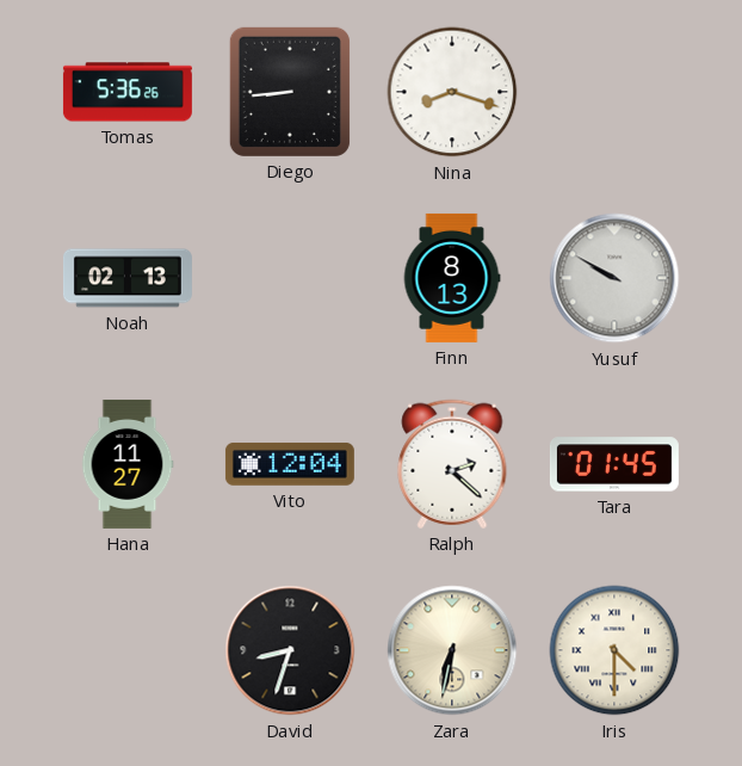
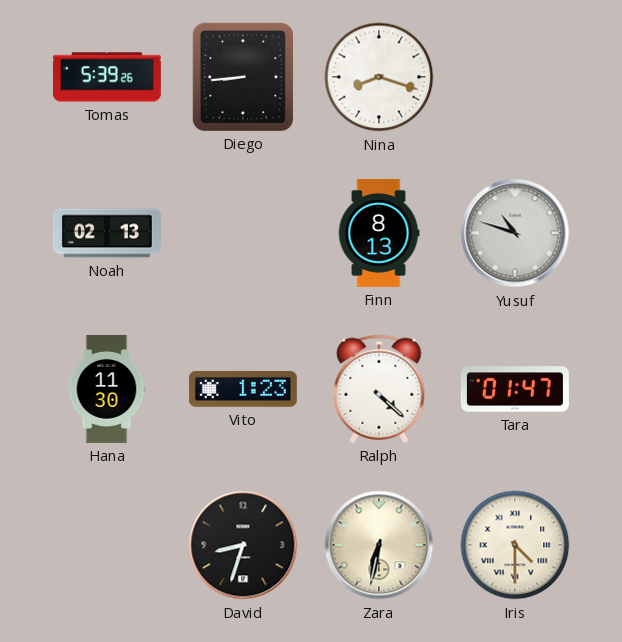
Tomas: 5:36 -> 5:39 (107, 77)
Yusuf: 9:50 -> 10:48 (515, 233)
Hana: 11:27 -> 11:30 (107, 389)
Vito: 12:04 -> 1:23 (243, 389)
Ralph: 2:22 -> 4:22 (379, 389)
Tara: 01:45 -> 01:47 (515, 389)
